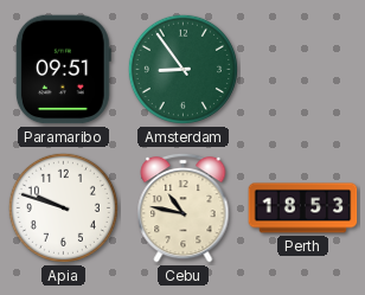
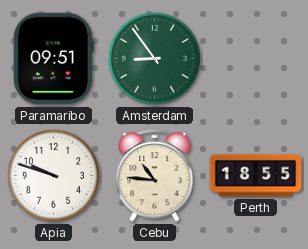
Cebu: 10:47 -> 10:46 (155, 175)
Perth: 18:53 -> 18:55 (256, 176)
